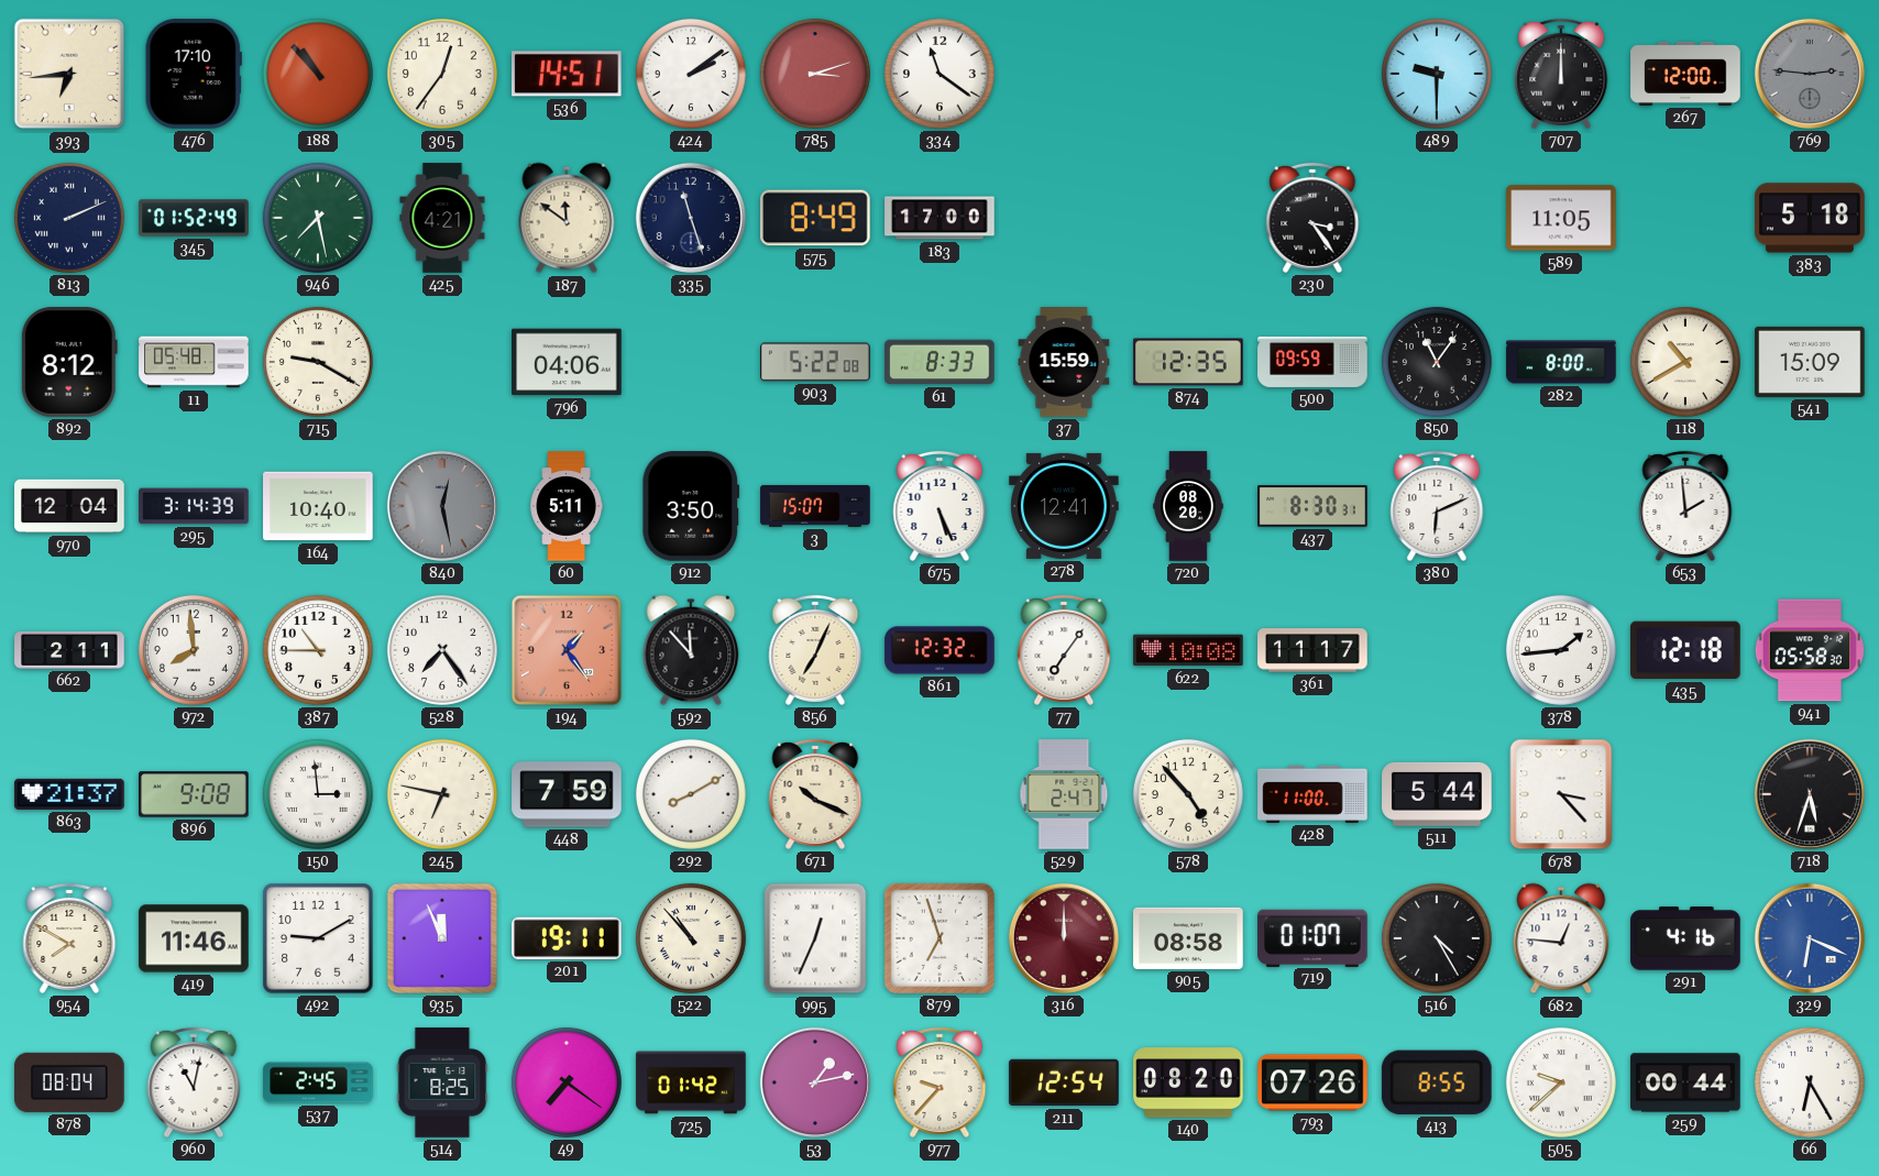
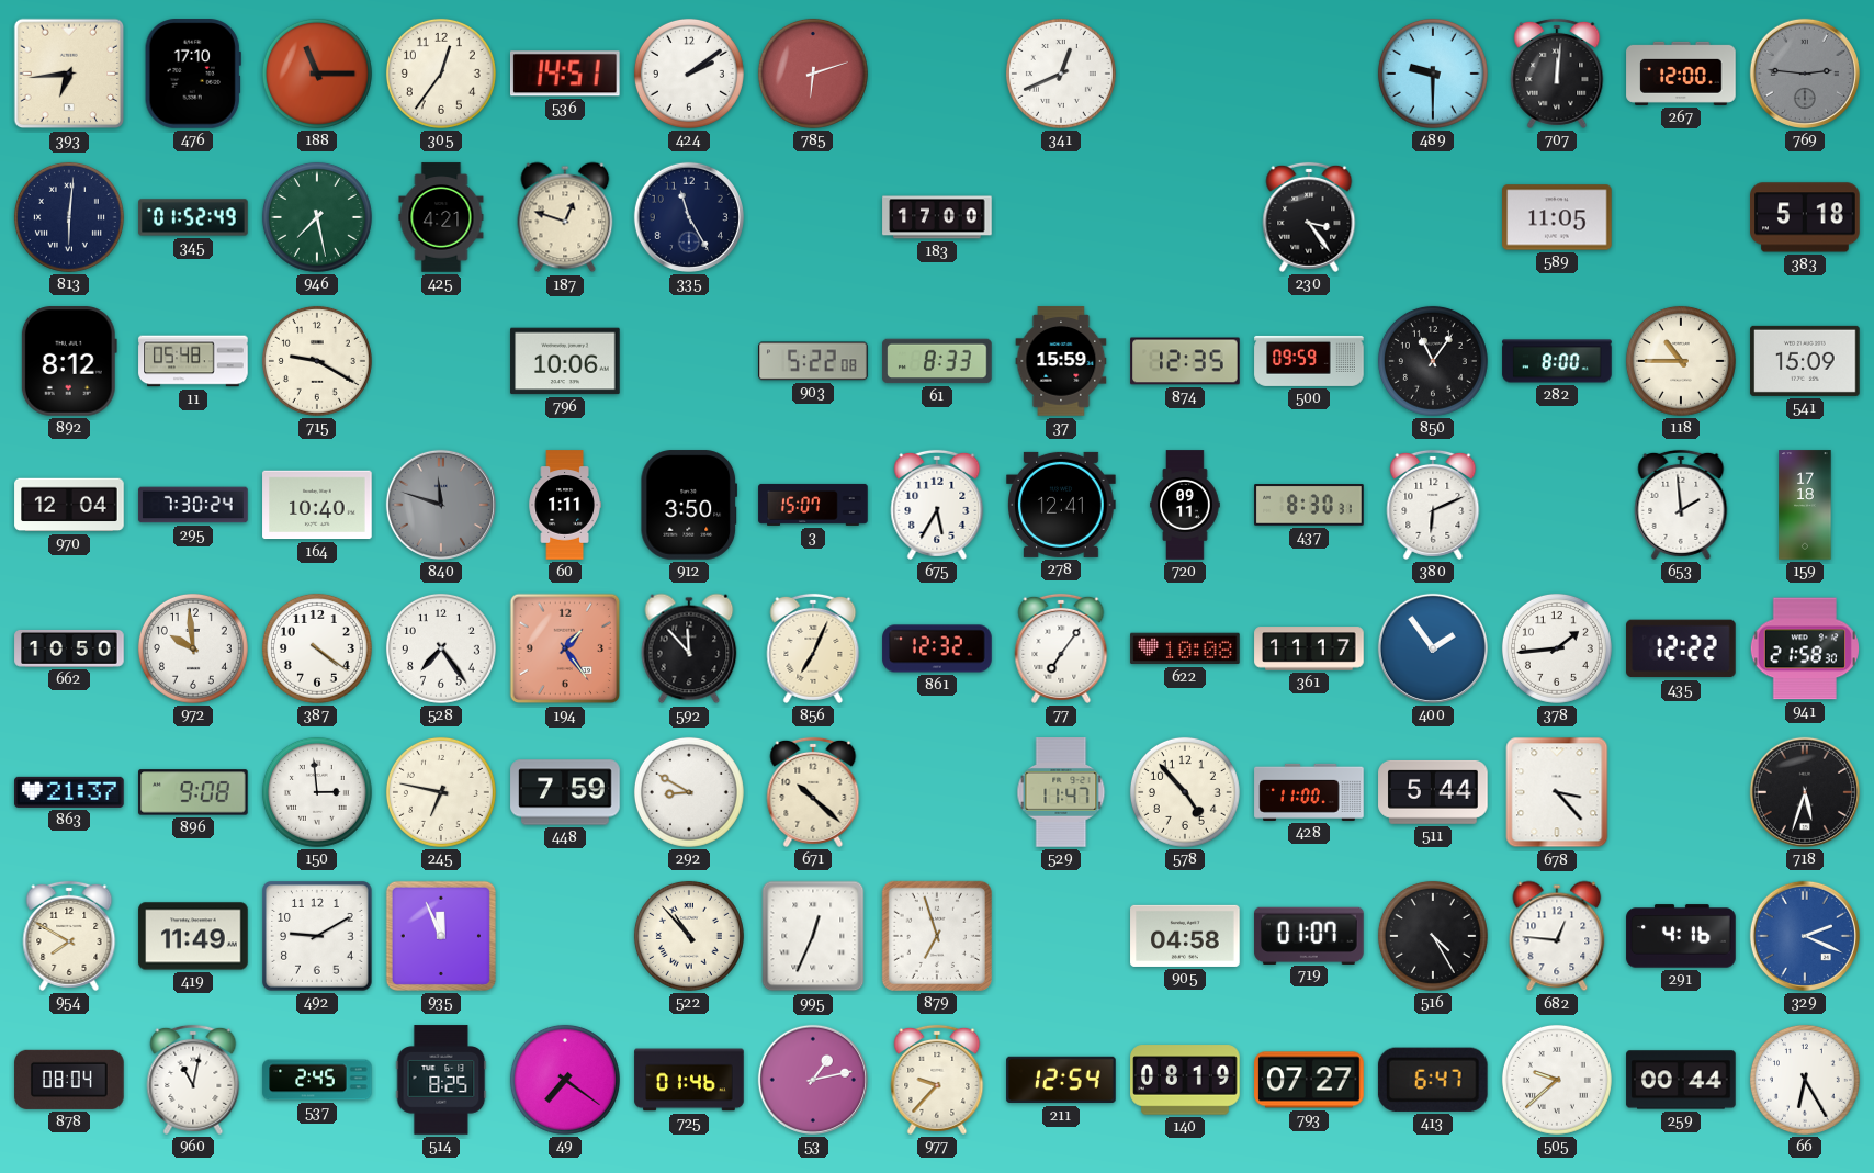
188: 10:53 -> 11:15 (317, 74)
785: 3:12 -> 6:12 (813, 74)
334: 11:21 -> none (939, 74)
341: none -> 12:41 (1061, 74)
707: 12:00 -> 12:01 (1557, 74)
813: 2:11 -> 6:01 (69, 217)
187: 11:51 -> 12:48 (565, 217)
335: 11:27 -> 11:25 (689, 217)
575: 8:49 -> none (816, 218)
796: 04:06 -> 10:06 (565, 361)
118: 10:40 -> 10:45 (1681, 361)
295: 3:14 -> 7:30 (193, 505)
840: 12:28 -> 11:48 (441, 505)
60: 5:11 -> 1:11 (565, 505)
675: 5:26 -> 5:35 (937, 505)
720: 08:20 -> 09:11 (1185, 505)
159: none -> 17:18 (1805, 505)
662: 2:11 -> 10:50 (69, 648)
972: 7:59 -> 9:59 (193, 648)
387: 10:45 -> 4:21 (317, 648)
400: none -> 1:54 (1433, 648)
435: 12:18 -> 12:22 (1681, 648)
941: 05:58 -> 21:58 (1805, 648)
292: 8:10 -> 8:50 (689, 792)
671: 10:19 -> 10:22 (813, 792)
529: 2:47 -> 11:47 (1061, 792)
419: 11:46 -> 11:49 (193, 936)
201: 19:11 -> none (567, 938)
316: 12:00 -> none (1064, 938)
905: 08:58 -> 04:58 (1185, 936)
329: 6:19 -> 2:19 (1805, 936)
725: 01:42 -> 01:46 (689, 1080)
140: 08:20 -> 08:19 (1185, 1080)
793: 07:26 -> 07:27 (1309, 1080)
413: 8:55 -> 6:47 (1433, 1080)
